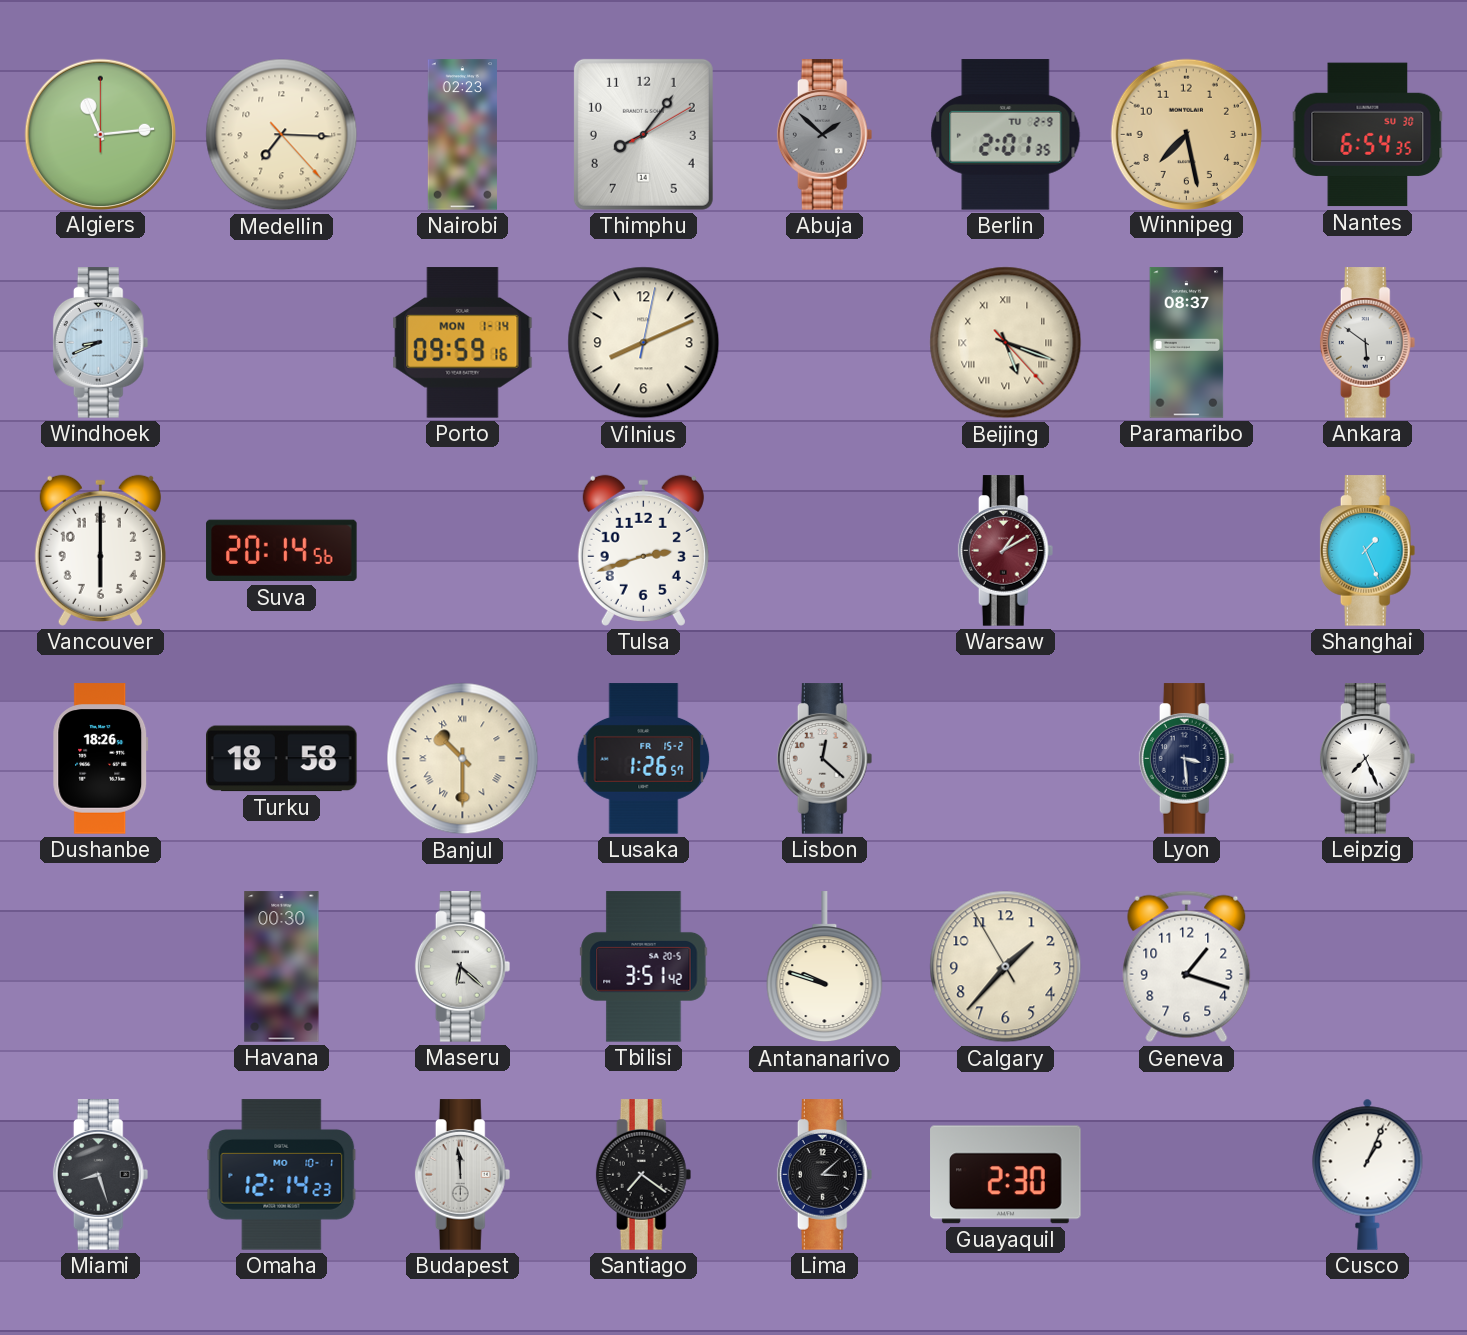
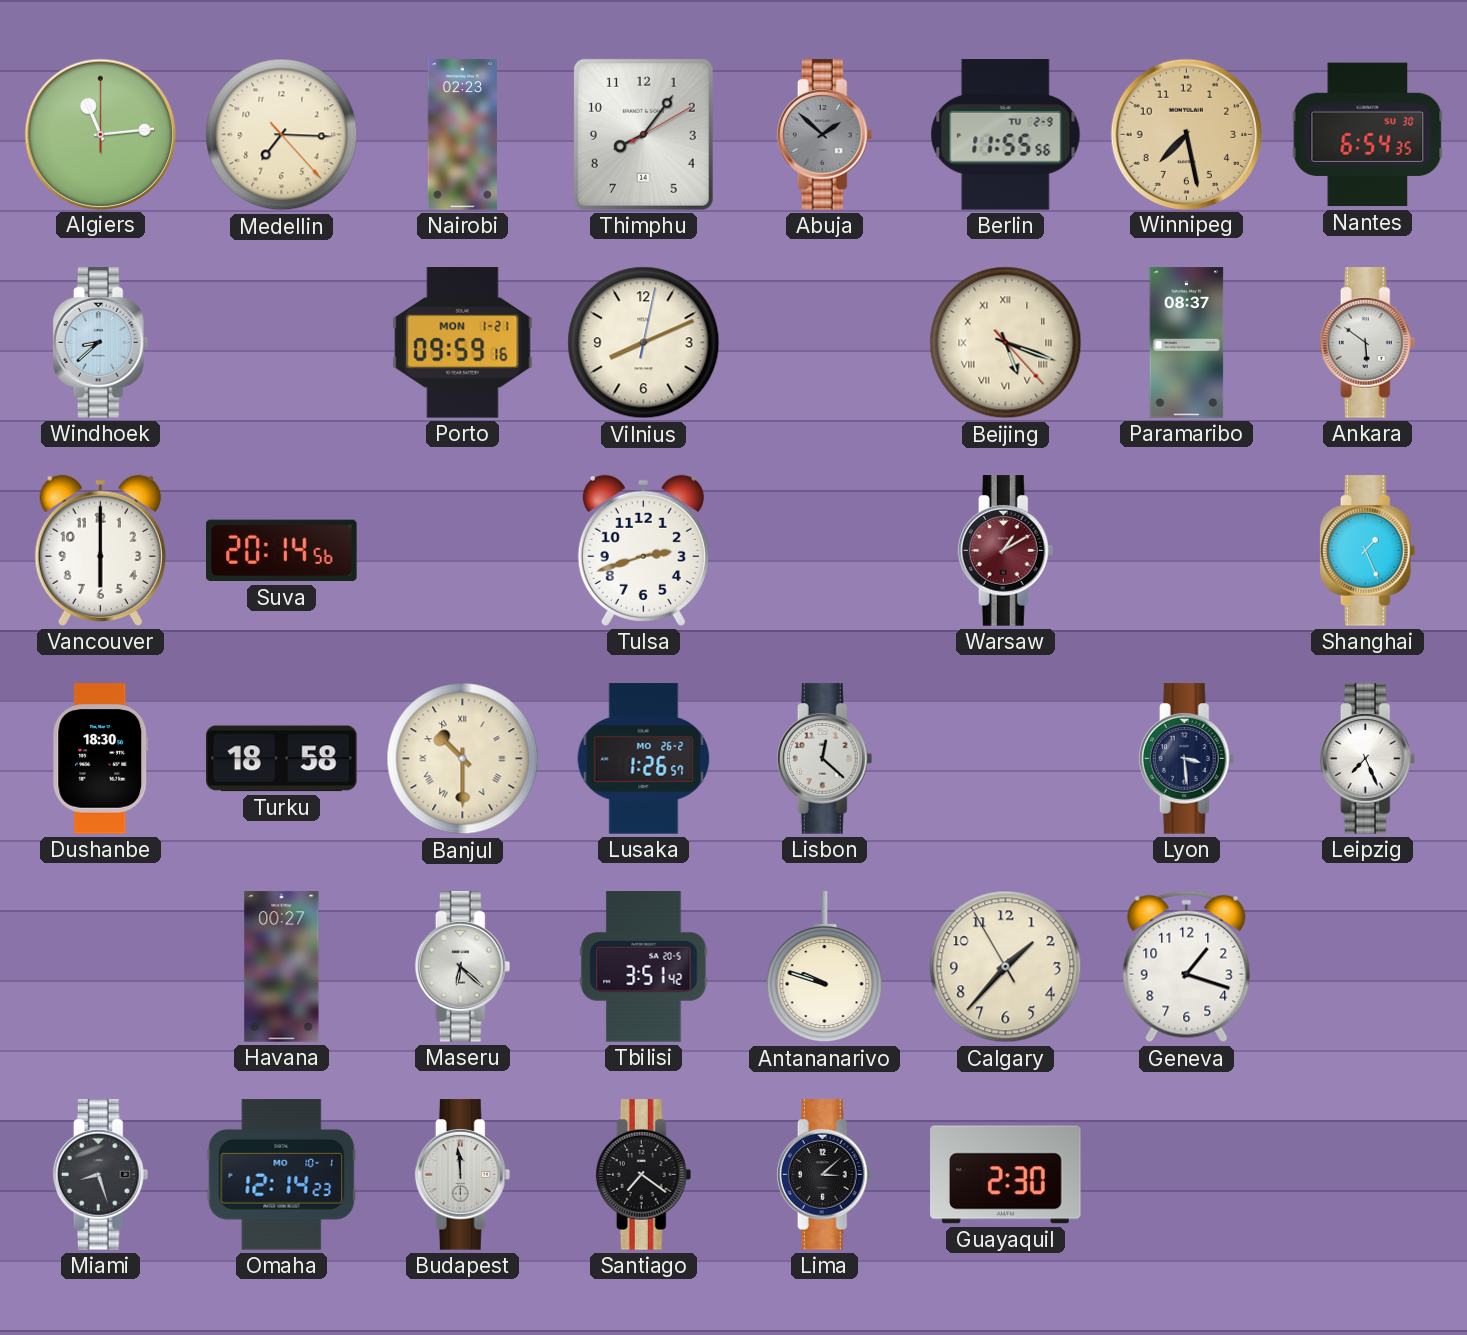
Berlin: 2:01 -> 11:55 (1006, 135)
Windhoek: 8:41 -> 8:38 (101, 343)
Porto date: MON 1-14 -> MON 1-21 (463, 343)
Dushanbe: 18:26 -> 18:30 (101, 759)
Lusaka date: FR 15-2 -> MO 26-2 (644, 759)
Havana: 00:30 -> 00:27 (282, 967)
Cusco: 1:04 -> none (1368, 1174)
